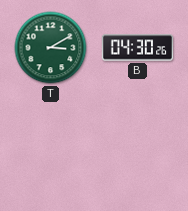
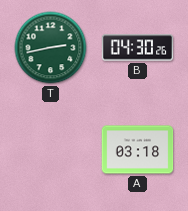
T: 3:10 -> 2:43 (51, 48)
A: none -> 03:18 (138, 150)
